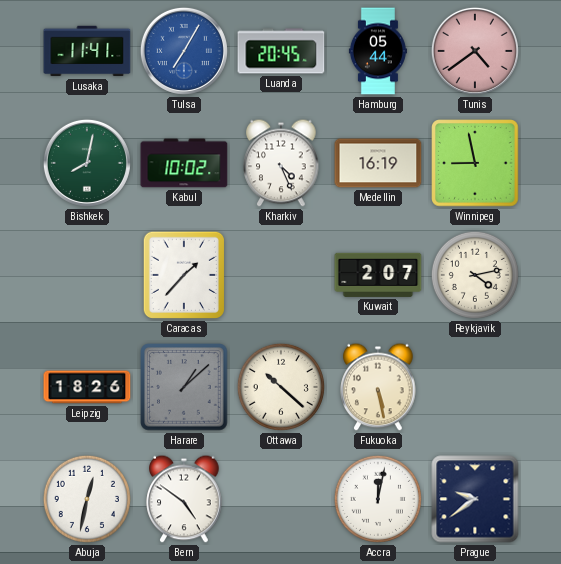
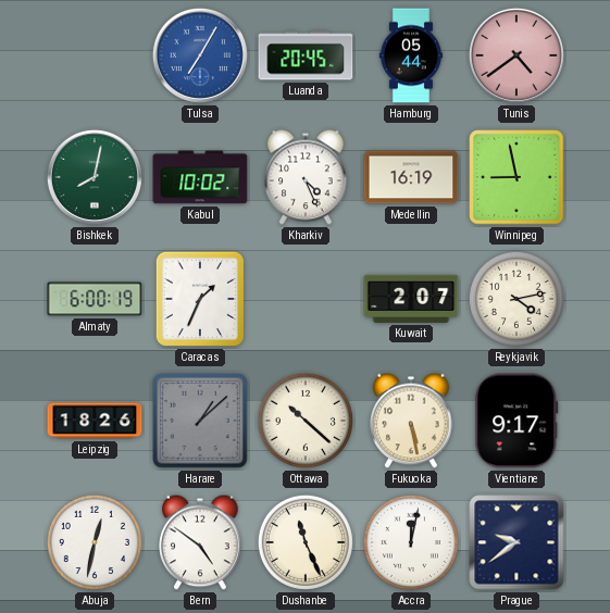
Lusaka: 11:41 -> none (87, 51)
Almaty: none -> 6:00 (95, 299)
Caracas: 1:37 -> 1:34 (200, 299)
Vientiane: none -> 9:17 (516, 421)
Dushanbe: none -> 11:26 (306, 542)
